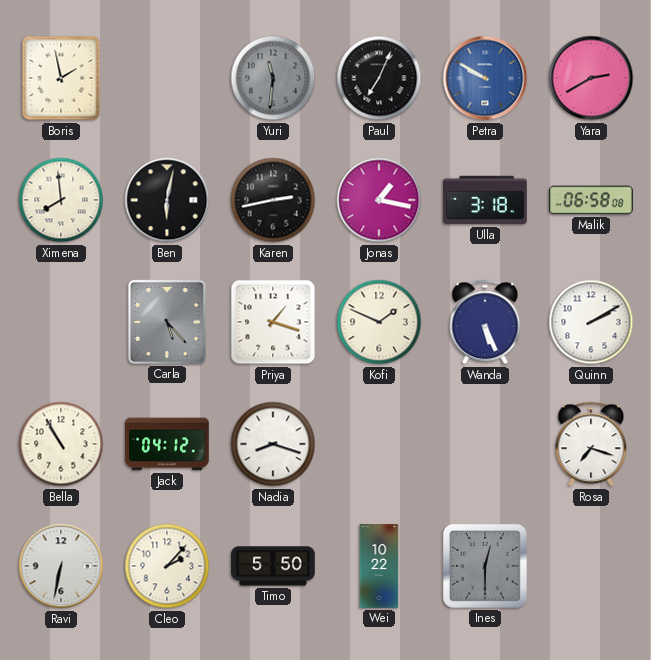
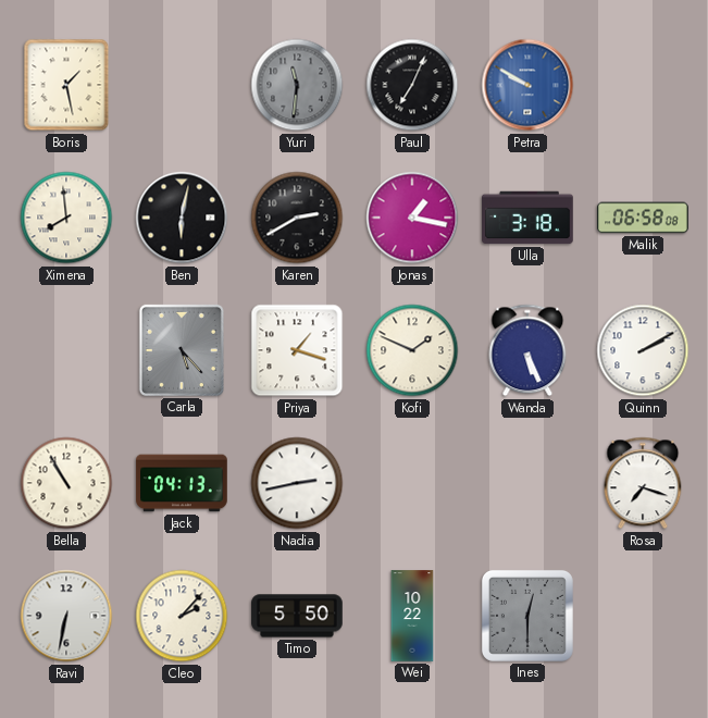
Boris: 1:58 -> 1:28 (66, 85)
Yara: 2:40 -> none (591, 78)
Karen: 2:43 -> 2:40 (297, 218)
Jack: 04:12 -> 04:13 (182, 483)
Nadia: 8:18 -> 2:43 (297, 483)
